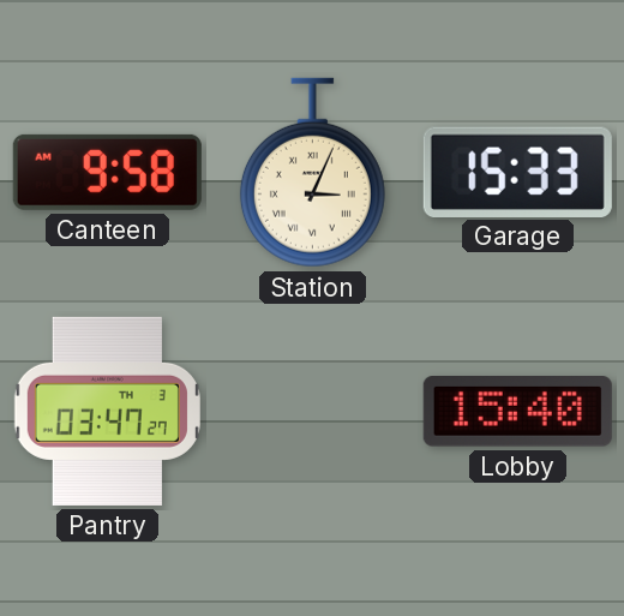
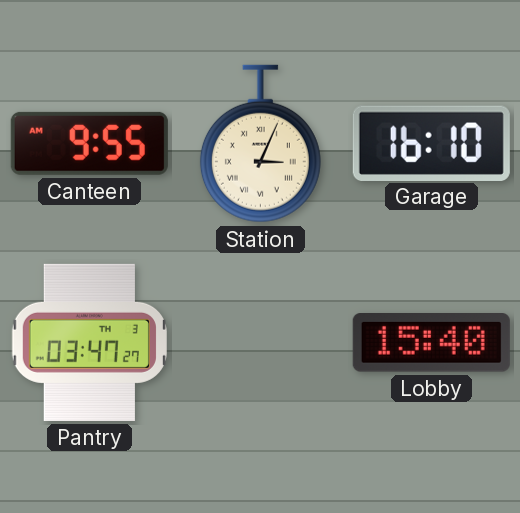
Canteen: 9:58 -> 9:55 (89, 143)
Garage: 15:33 -> 16:10 (431, 143)
